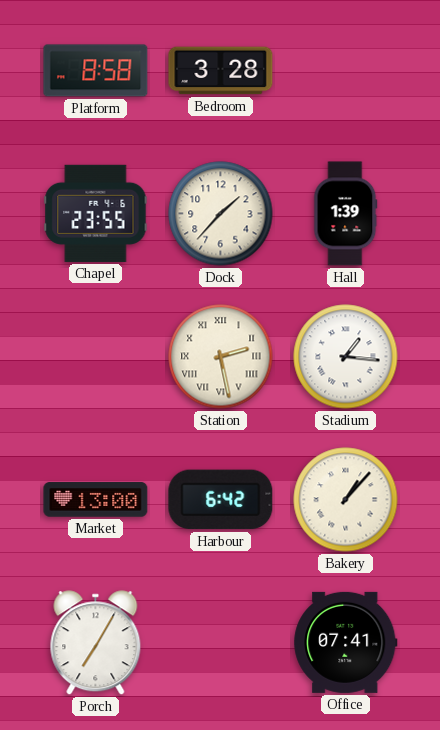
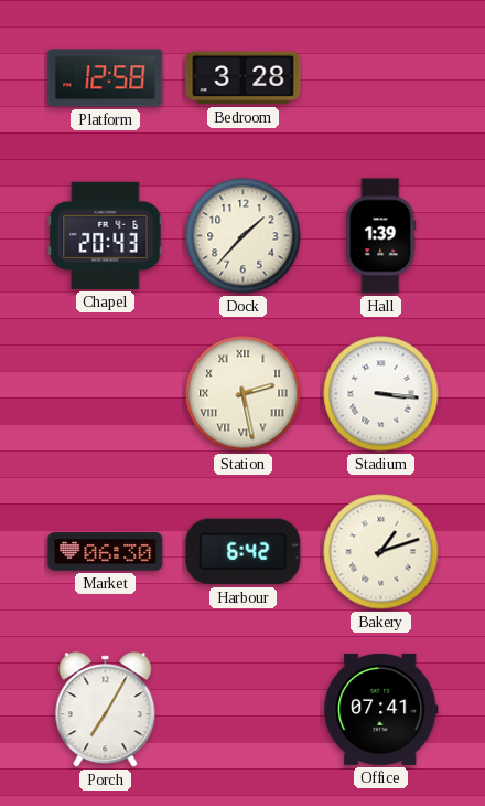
Platform: 8:58 -> 12:58 (106, 78)
Chapel: 23:55 -> 20:43 (106, 235)
Stadium: 1:16 -> 3:16 (381, 394)
Market: 13:00 -> 06:30 (106, 552)
Bakery: 1:07 -> 1:12 (381, 552)
